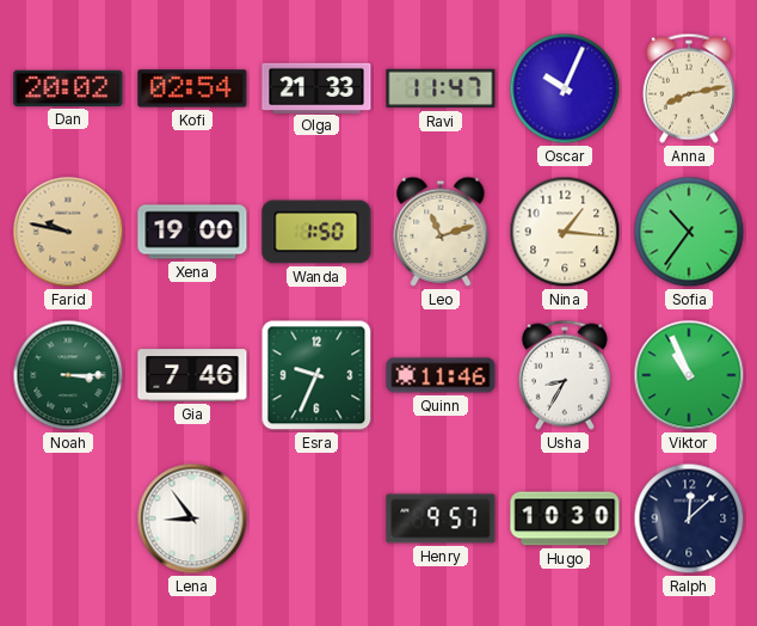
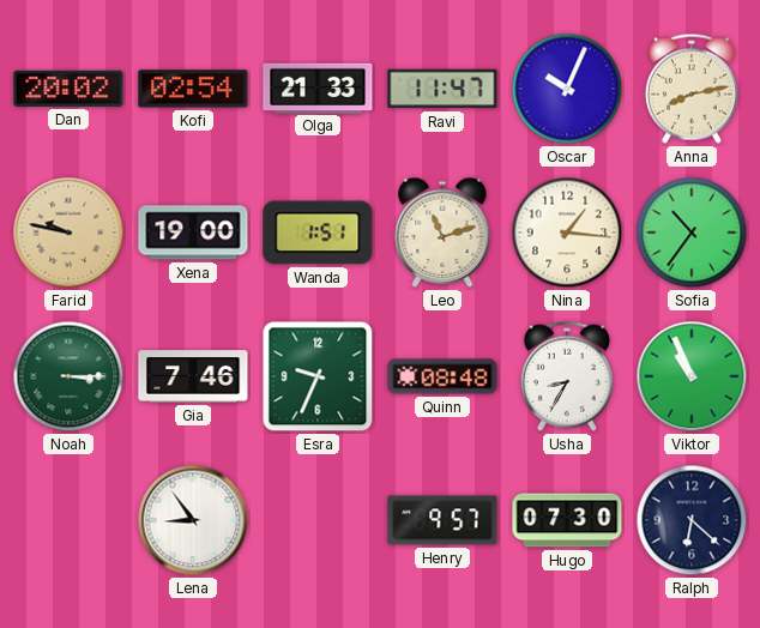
Wanda: 1:50 -> 1:51 (318, 233)
Quinn: 11:46 -> 08:48 (442, 376)
Hugo: 10:30 -> 07:30 (567, 520)
Ralph: 12:08 -> 6:22 (692, 520)
